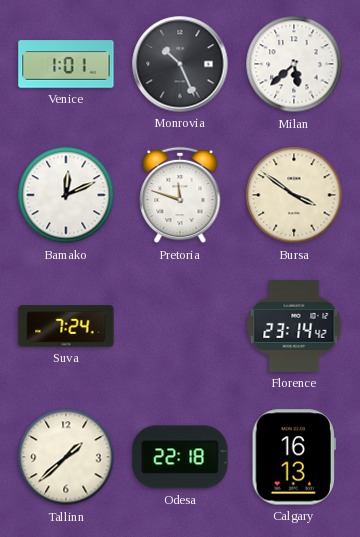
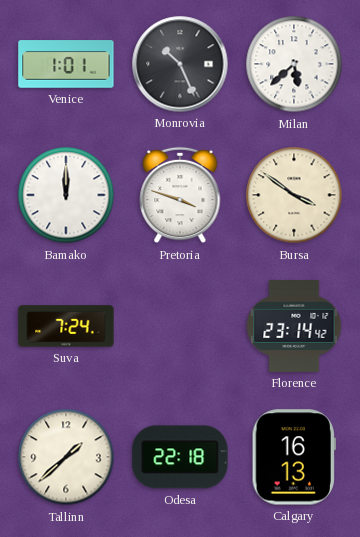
Bamako: 12:11 -> 12:00 (66, 195)
Pretoria: 11:48 -> 3:48 (180, 195)
